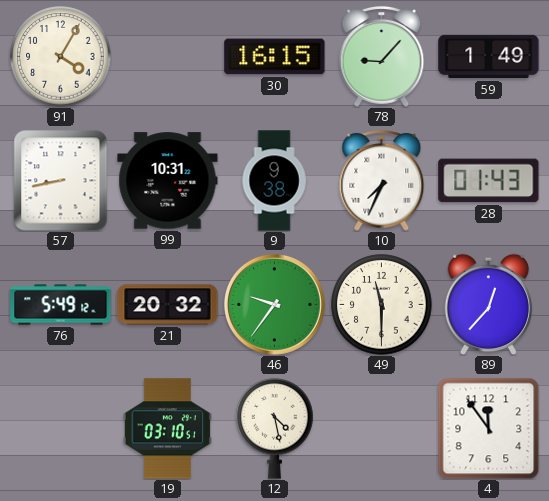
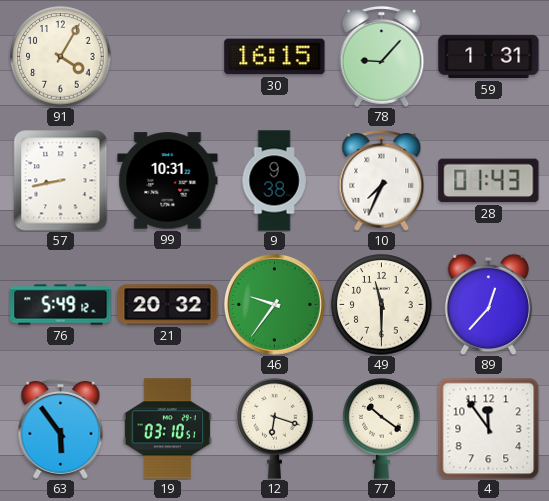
59: 1:49 -> 1:31 (489, 57)
63: none -> 5:54 (61, 428)
12: 4:28 -> 6:18 (275, 428)
77: none -> 10:21 (382, 428)
